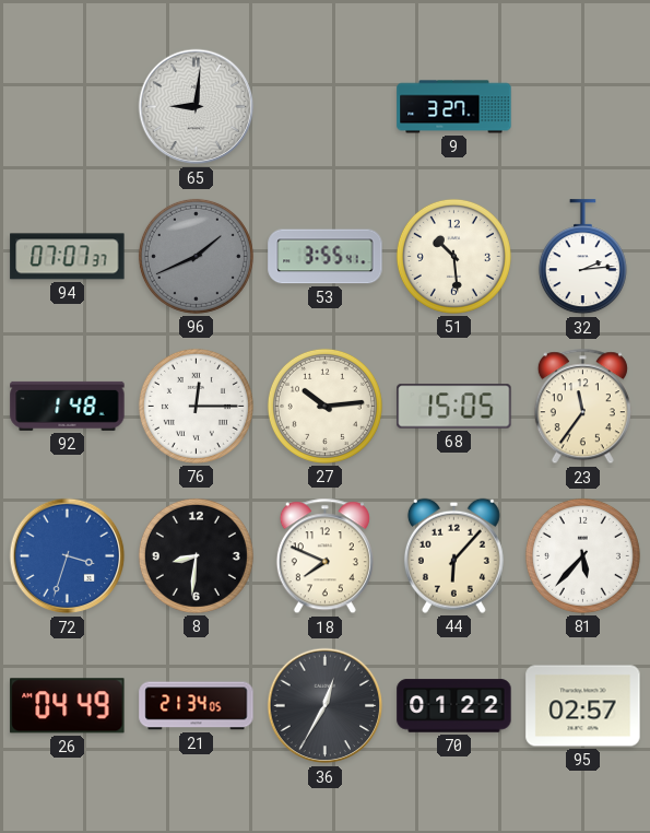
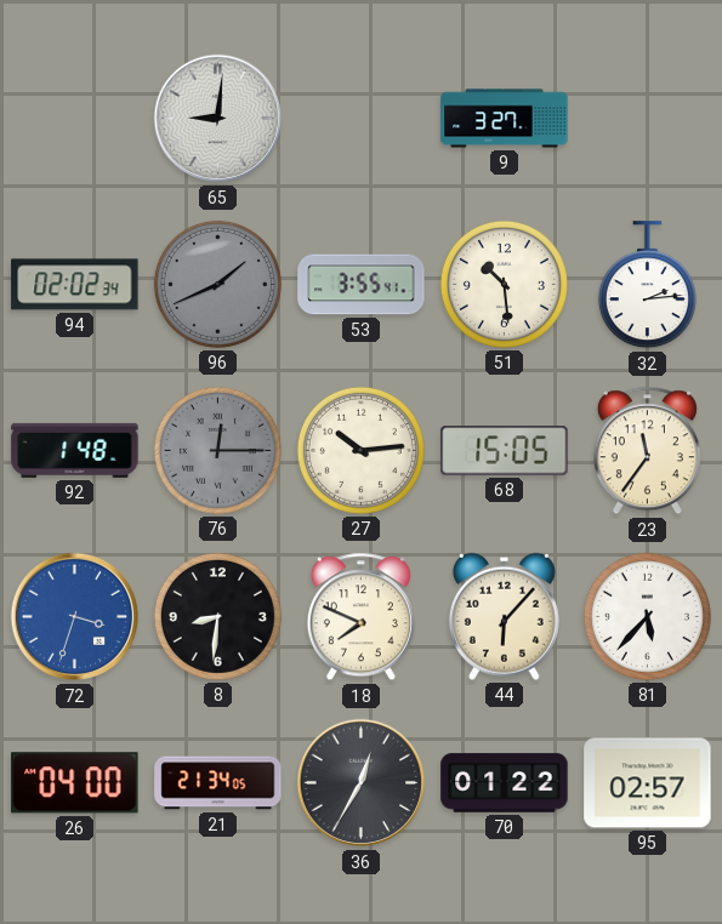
94: 07:07 -> 02:02 (75, 285)
76 dial: white -> grey (217, 450)
26: 04:49 -> 04:00 (75, 783)
